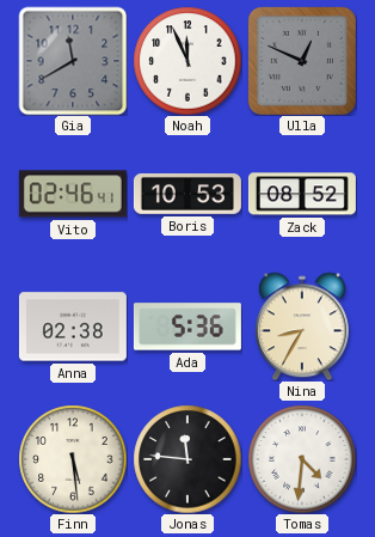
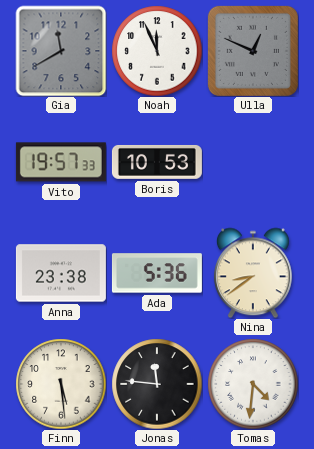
Vito: 02:46 -> 19:57 (61, 162)
Zack: 08:52 -> none (302, 194)
Anna: 02:38 -> 23:38 (61, 273)
Nina: 8:35 -> 8:39 (253, 273)
